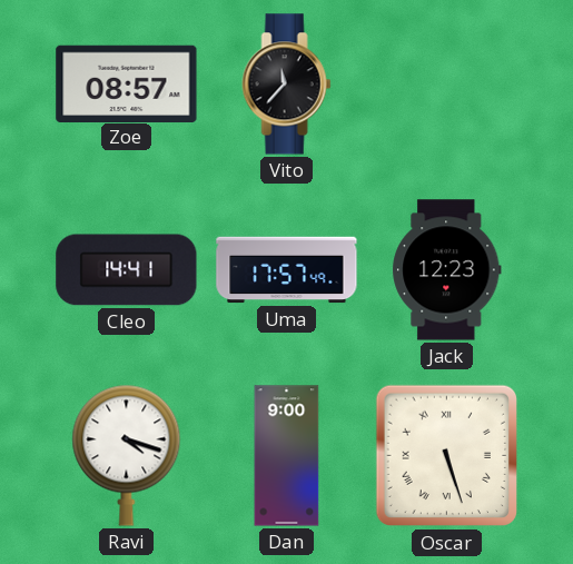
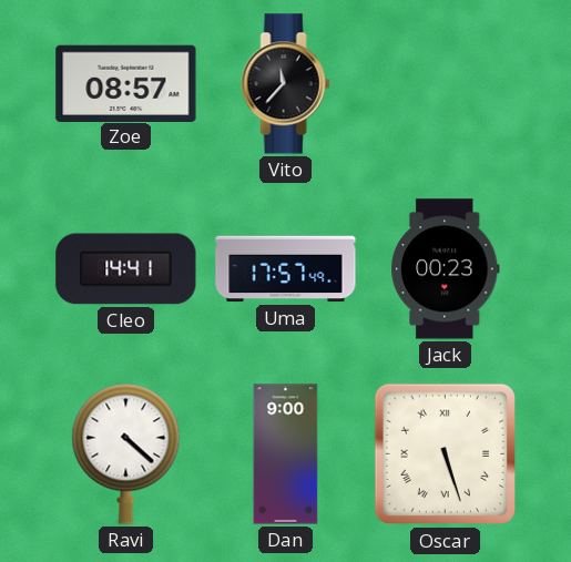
Jack: 12:23 -> 00:23 (446, 269)
Ravi: 4:18 -> 4:22 (126, 453)
